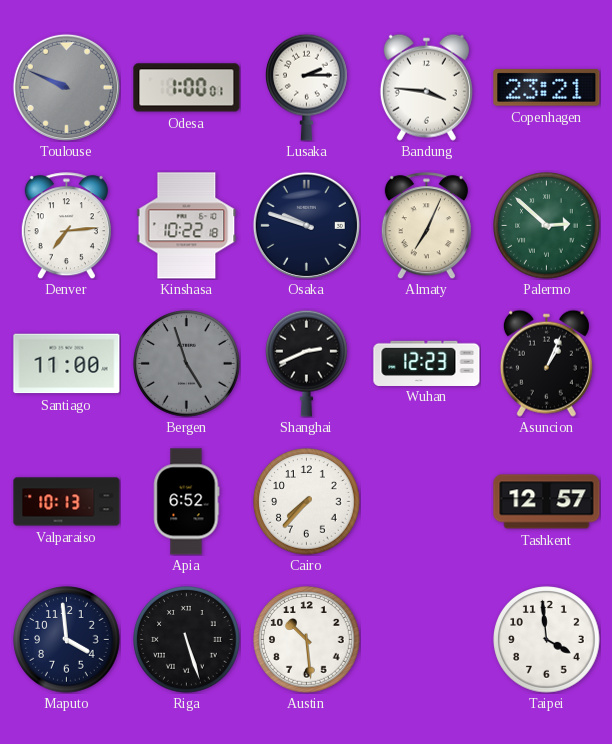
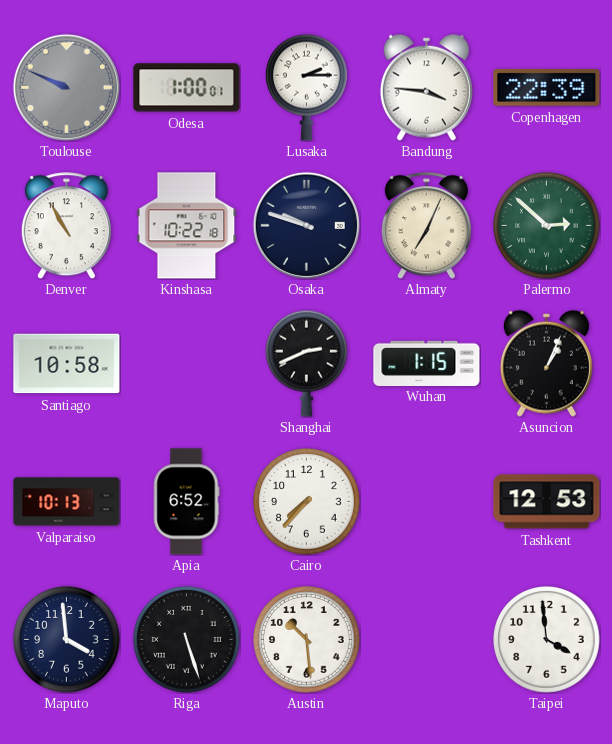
Copenhagen: 23:21 -> 22:39 (547, 88)
Denver: 7:14 -> 10:55 (66, 226)
Santiago: 11:00 -> 10:58 (67, 364)
Bergen: 4:57 -> none (187, 364)
Wuhan: 12:23 -> 1:15 (427, 363)
Tashkent: 12:57 -> 12:53 (547, 502)
